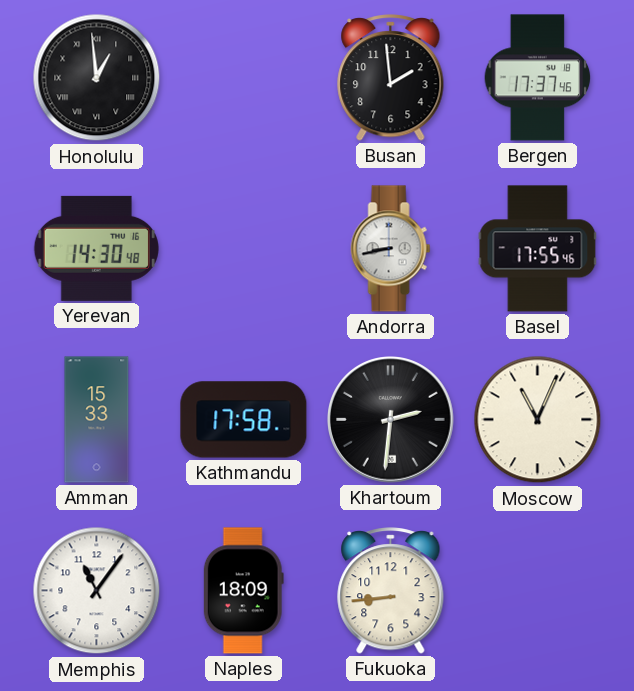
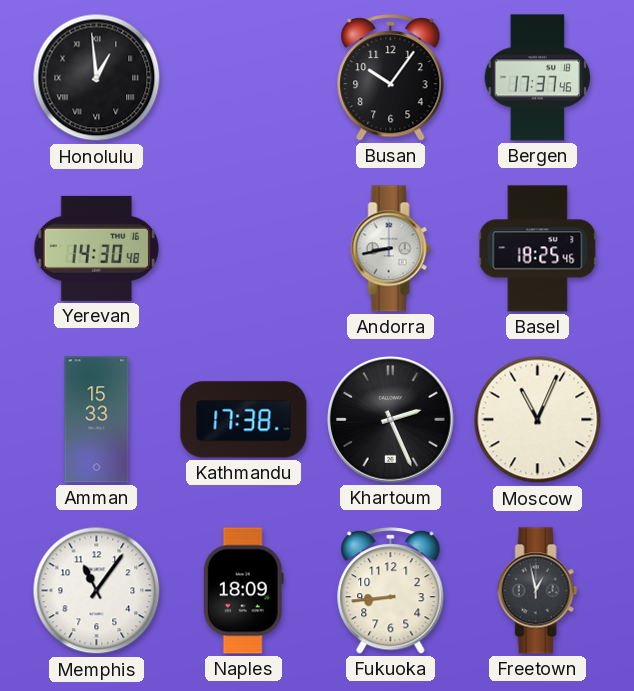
Busan: 1:59 -> 10:06 (391, 78)
Basel: 17:55 -> 18:25 (538, 249)
Kathmandu: 17:58 -> 17:38 (244, 420)
Khartoum: 2:31 -> 2:26 (391, 420)
Freetown: none -> 12:58 (538, 591)
